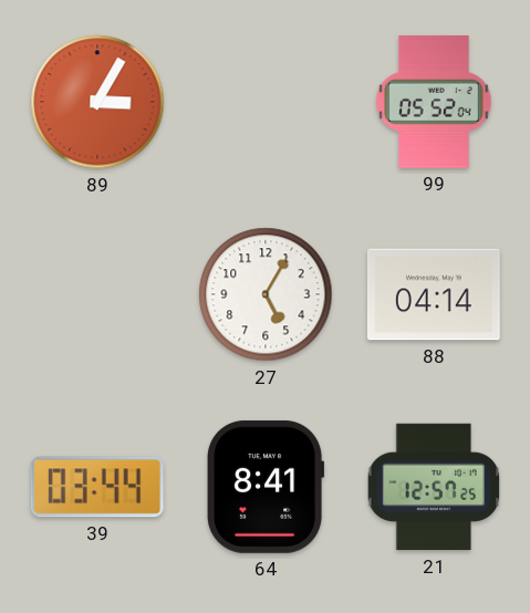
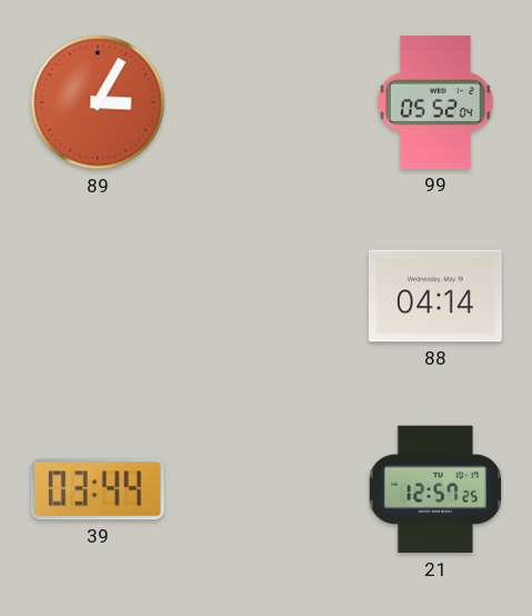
27: 5:05 -> none (266, 294)
64: 8:41 -> none (267, 487)
